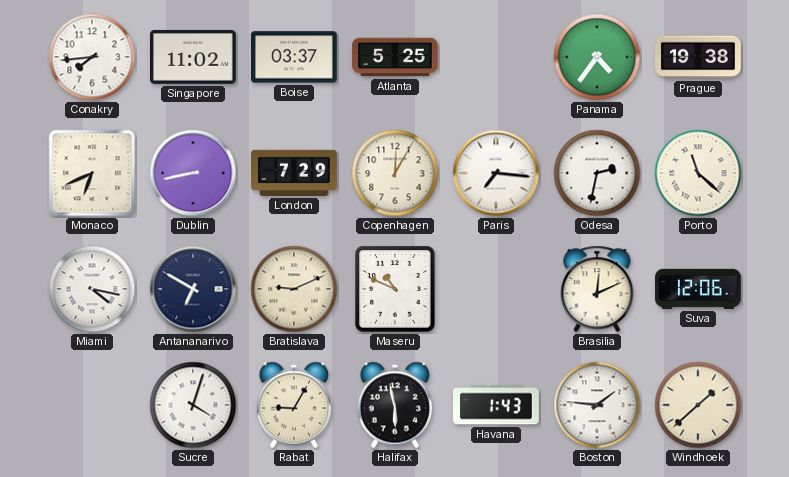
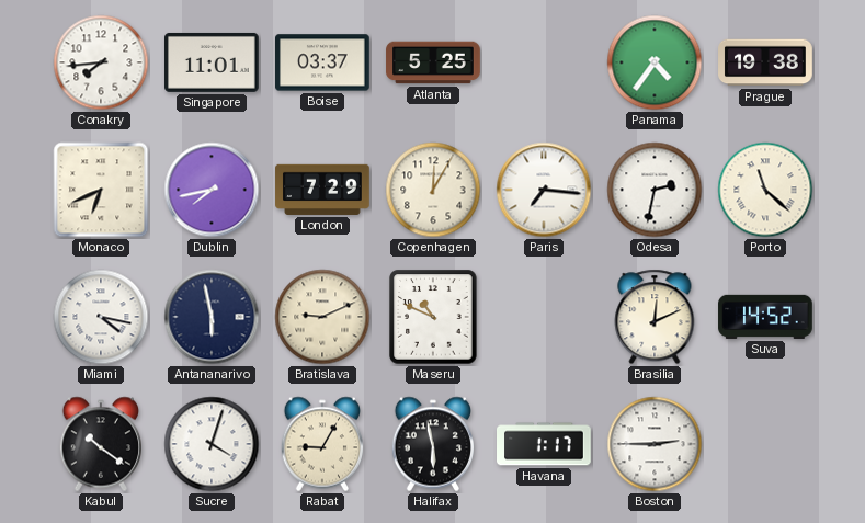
Singapore: 11:02 -> 11:01 (213, 62)
Dublin: 8:43 -> 7:43 (212, 190)
Antananarivo: 6:50 -> 5:58 (212, 317)
Suva: 12:06 -> 14:52 (765, 317)
Kabul: none -> 10:21 (100, 444)
Havana: 1:43 -> 1:17 (545, 444)
Boston: 1:46 -> 2:45 (655, 444)
Windhoek: 1:38 -> none (698, 405)
